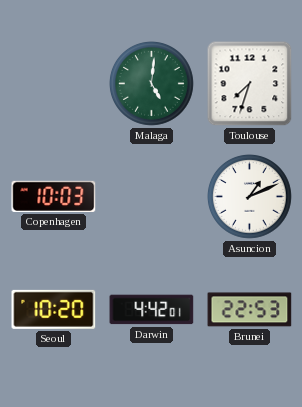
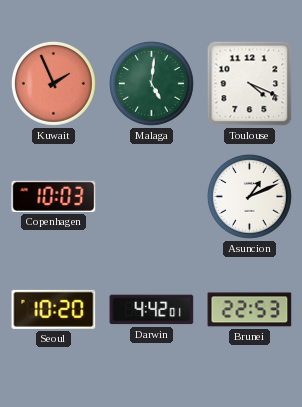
Kuwait: none -> 1:56 (54, 84)
Toulouse: 7:33 -> 4:19 (250, 84)
